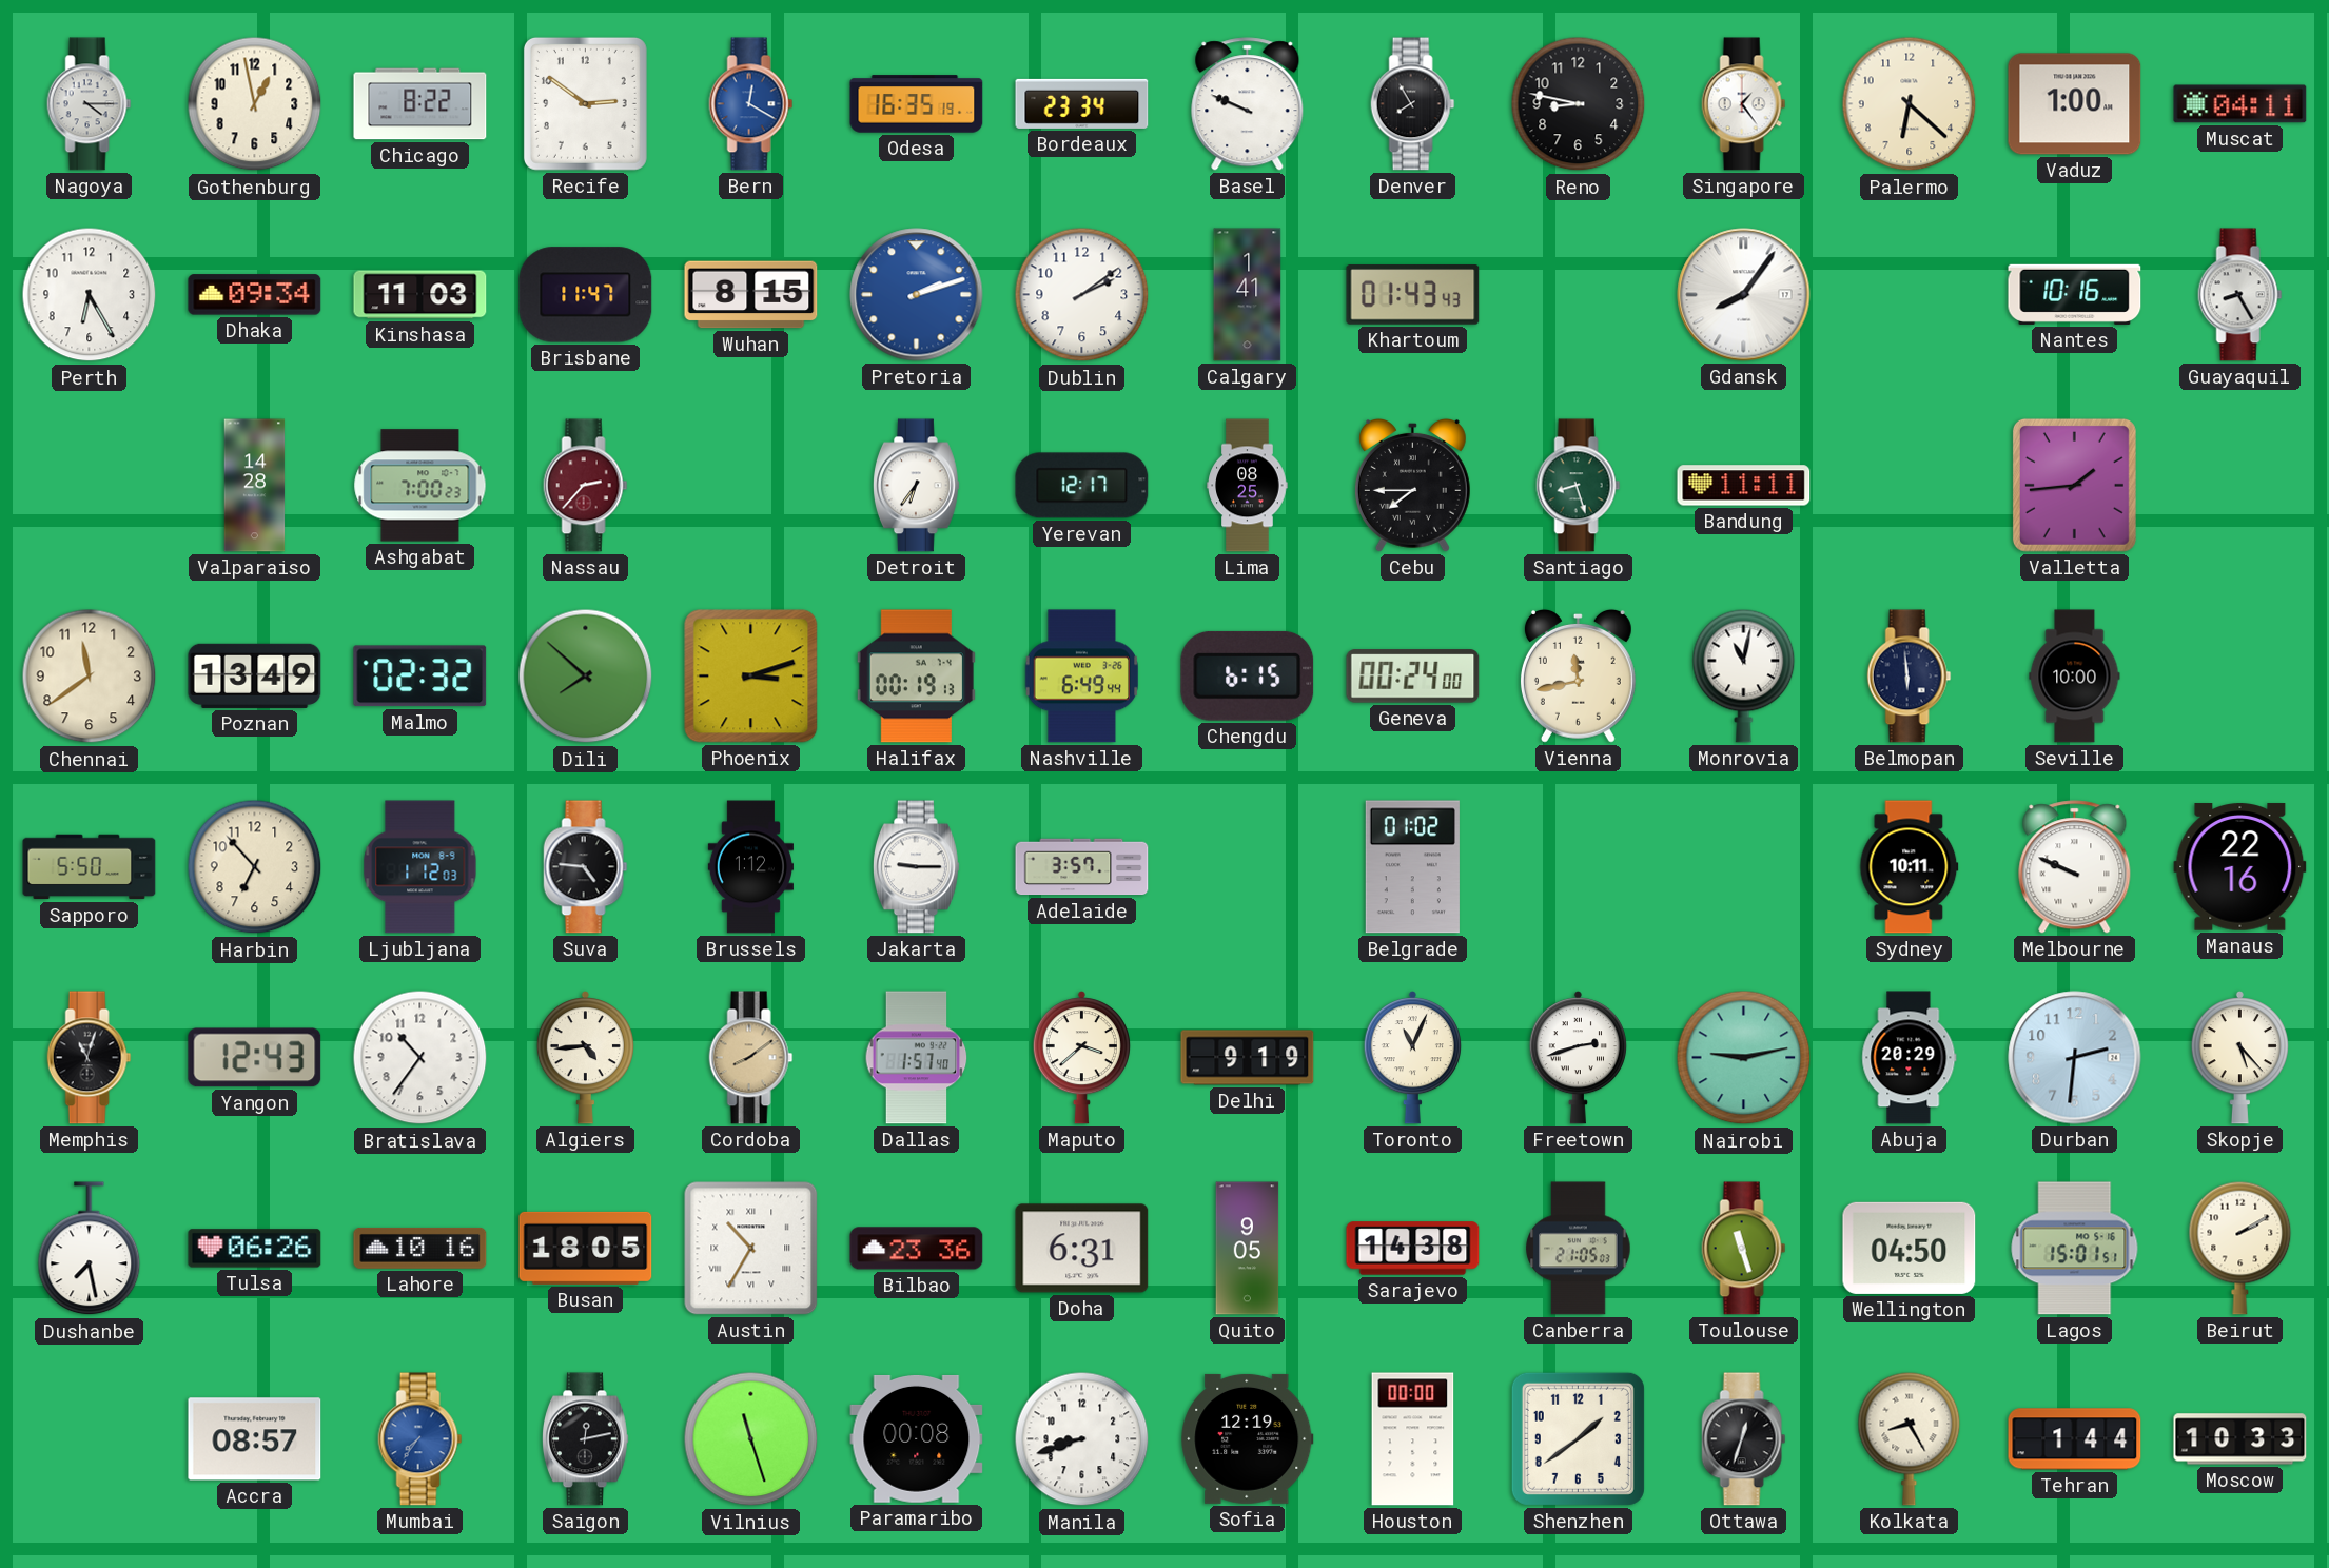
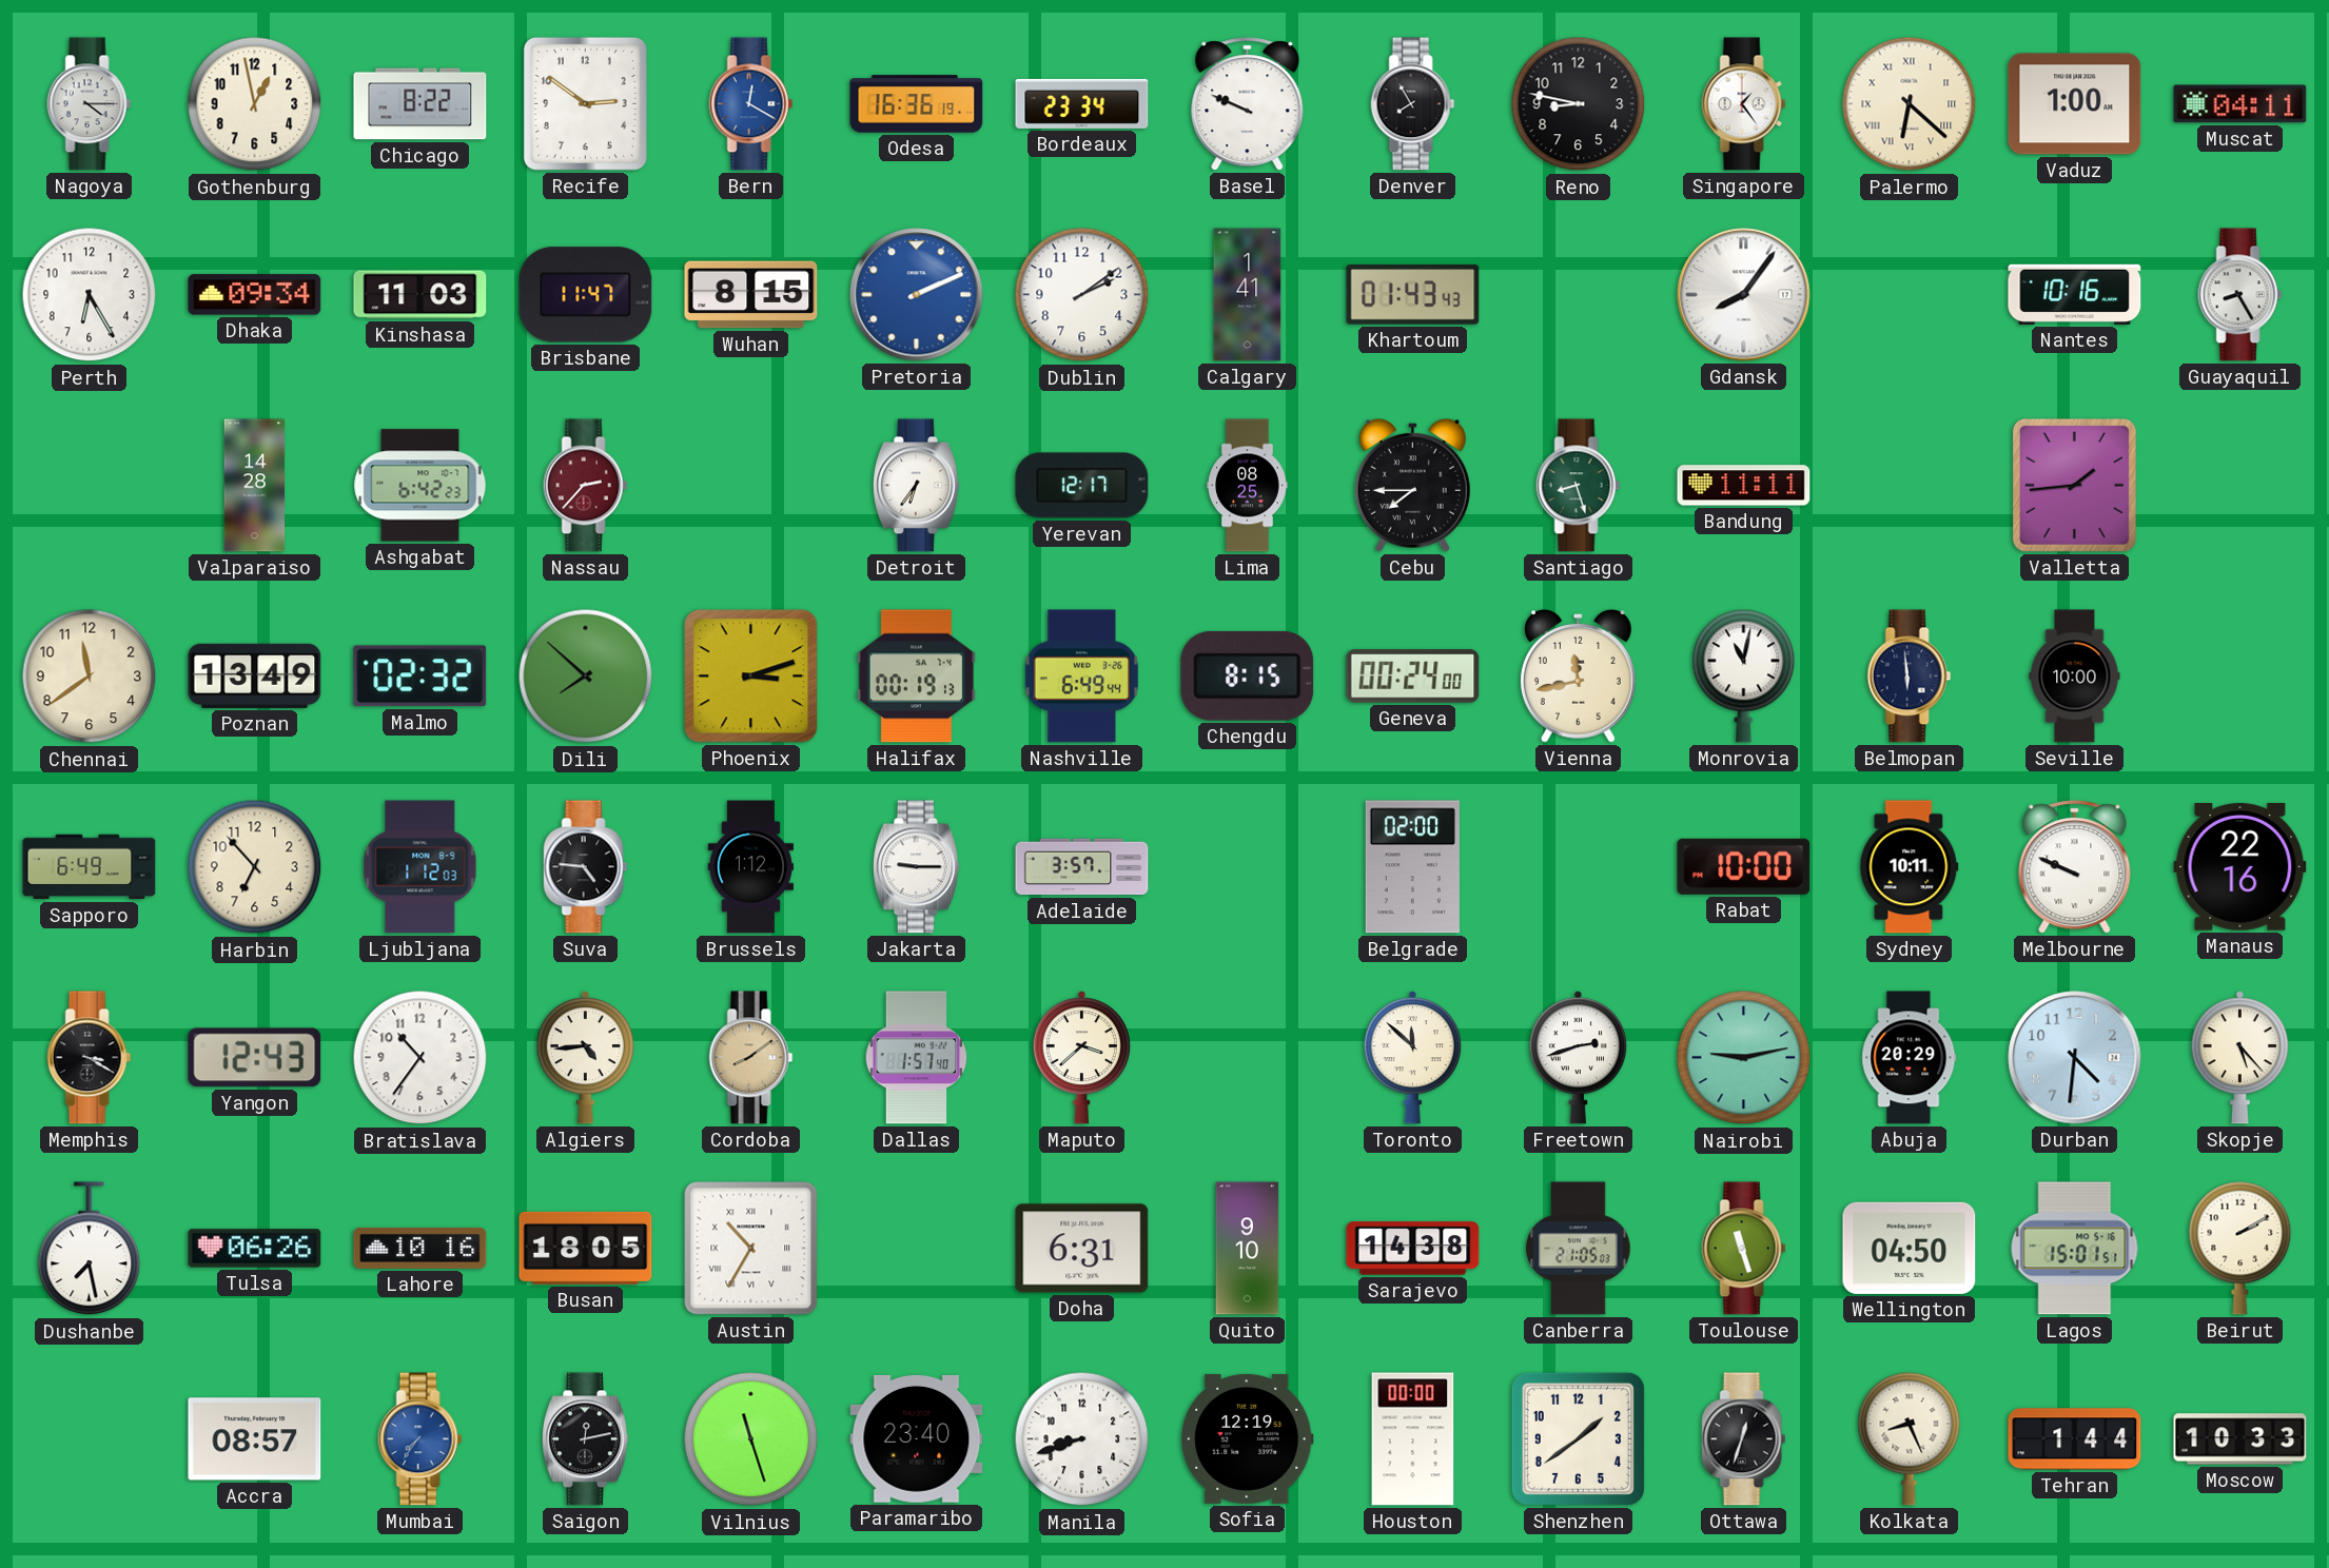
Odesa: 16:35 -> 16:36 (917, 104)
Palermo numerals: Arabic -> Roman (1910, 104)
Pretoria: 2:12 -> 2:11 (917, 295)
Ashgabat: 7:00 -> 6:42 (420, 486)
Chengdu: 6:15 -> 8:15 (1248, 675)
Sapporo: 5:50 -> 6:49 (90, 867)
Belgrade: 01:02 -> 02:00 (1412, 867)
Rabat: none -> 10:00 (1744, 866)
Memphis: 11:03 -> 3:20 (90, 1058)
Delhi: 9:19 -> none (1248, 1058)
Toronto: 11:04 -> 11:52 (1412, 1058)
Durban: 2:31 -> 4:31 (2075, 1058)
Bilbao: 23:36 -> none (917, 1249)
Quito: 9:05 -> 9:10 (1248, 1249)
Paramaribo: 00:08 -> 23:40 (917, 1438)
Kolkata: 8:25 -> 8:26 (1910, 1438)
